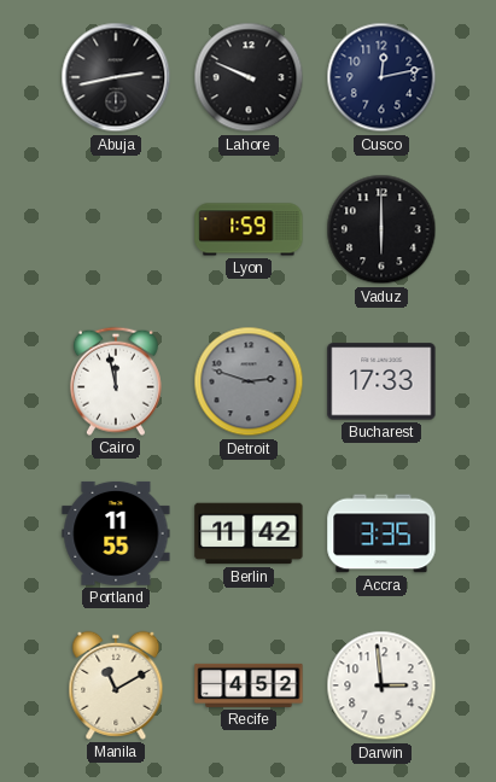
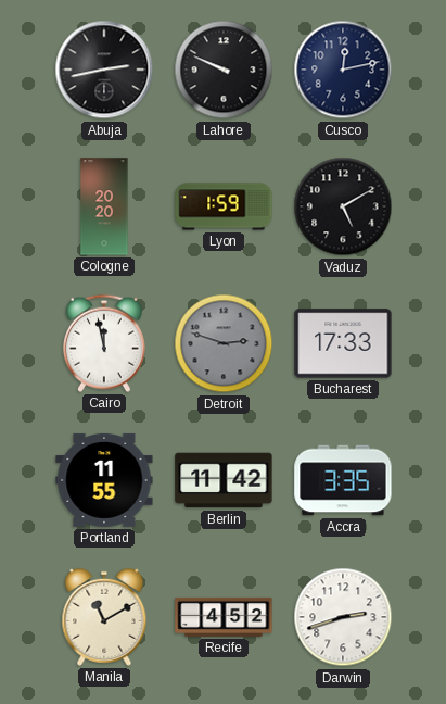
Cologne: none -> 20:20 (104, 206)
Vaduz: 6:00 -> 5:10 (343, 206)
Darwin: 2:59 -> 2:42 (343, 617)
